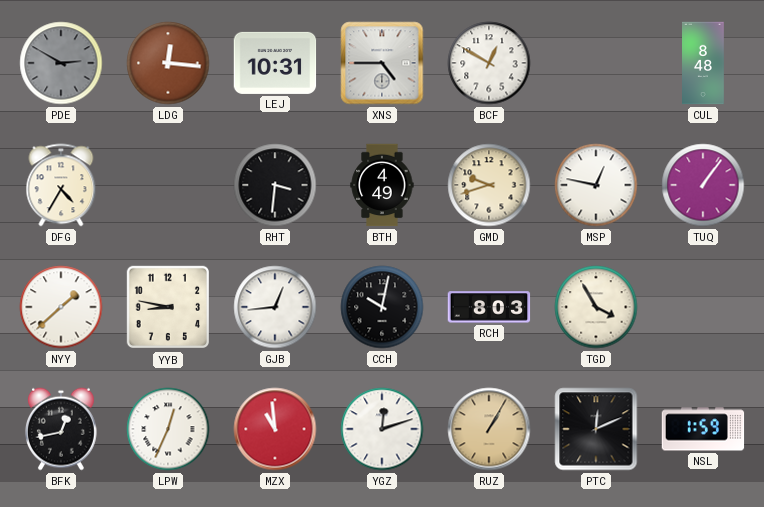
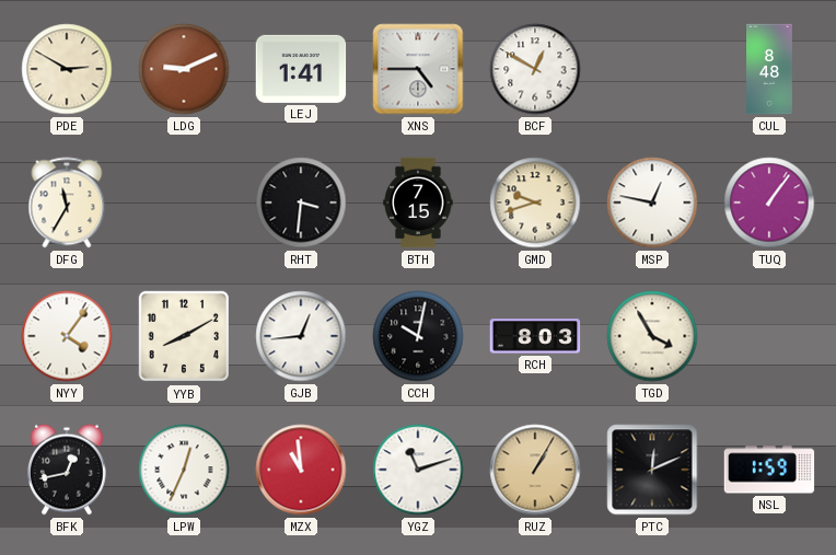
PDE dial: grey -> cream (67, 69)
LDG: 12:16 -> 9:11 (184, 69)
LEJ: 10:31 -> 1:41 (301, 69)
DFG: 4:35 -> 11:35 (67, 203)
BTH: 4:49 -> 7:15 (418, 203)
NYY: 1:38 -> 4:06 (67, 336)
YYB: 8:47 -> 8:10 (184, 336)
YGZ: 12:12 -> 11:12 (418, 470)
